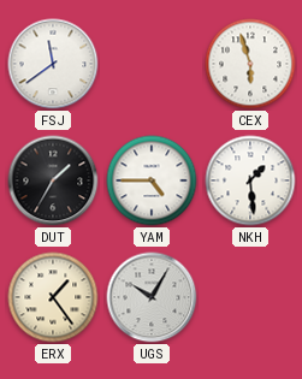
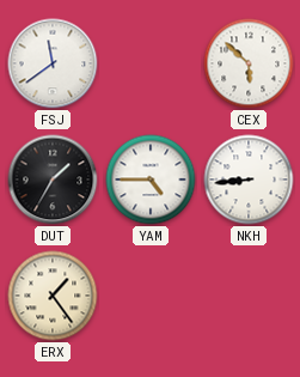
CEX: 5:57 -> 5:52 (249, 63)
NKH: 1:29 -> 8:44 (249, 180)
UGS: 10:05 -> none (152, 297)
